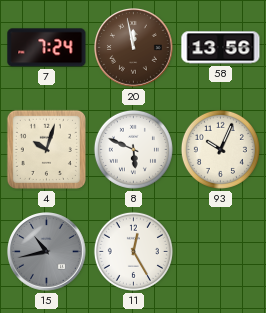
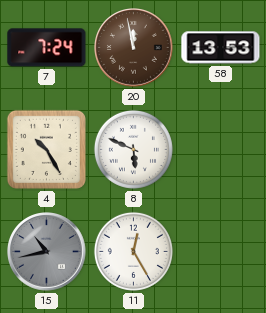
58: 13:56 -> 13:53 (221, 48)
4: 10:03 -> 10:25 (46, 149)
93: 10:04 -> none (220, 149)
